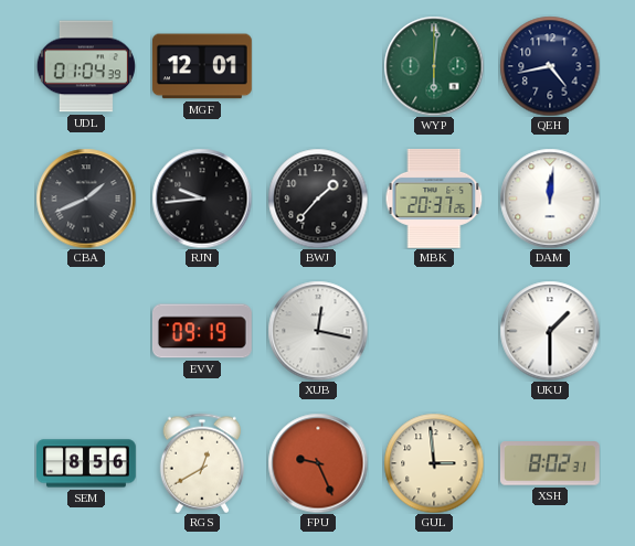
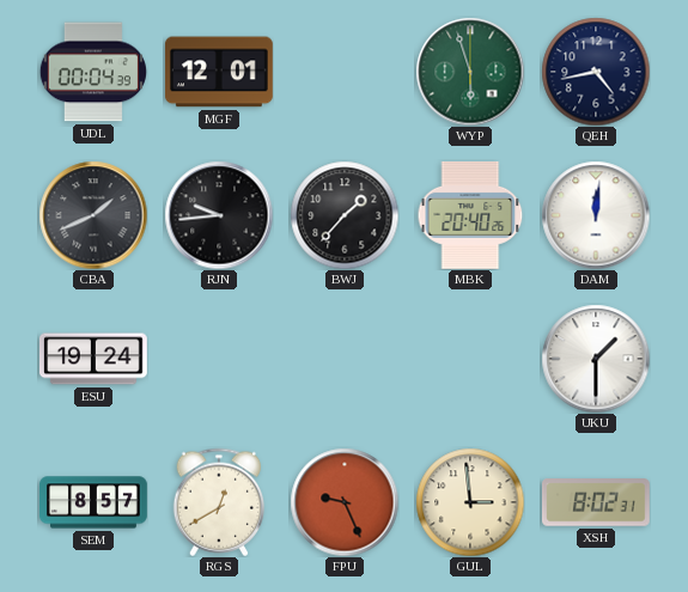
UDL: 01:04 -> 00:04 (93, 72)
WYP: 6:01 -> 5:57 (470, 72)
MBK: 20:37 -> 20:40 (470, 215)
ESU: none -> 19:24 (93, 359)
EVV: 09:19 -> none (202, 331)
XUB: 12:17 -> none (318, 331)
SEM: 8:56 -> 8:57 (95, 502)
